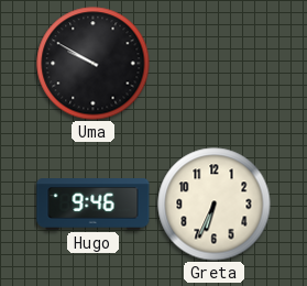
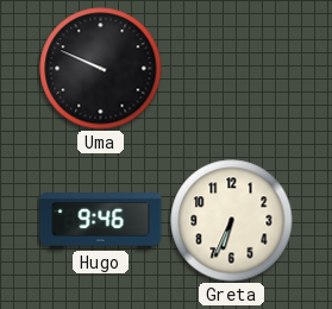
Uma: 9:50 -> 9:49 (101, 69)
